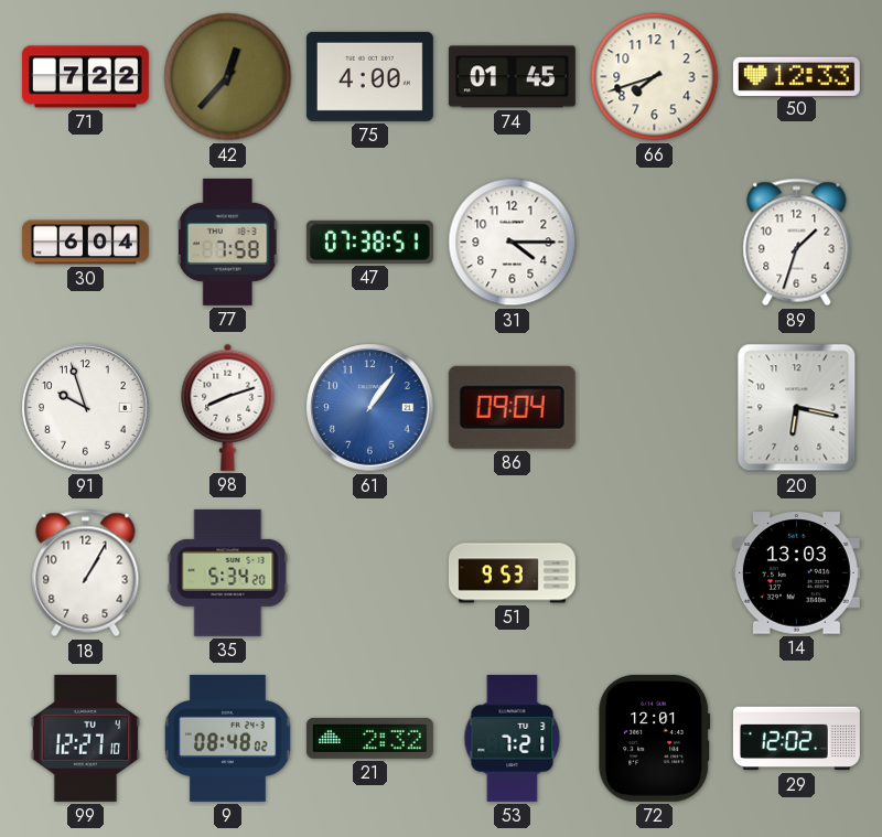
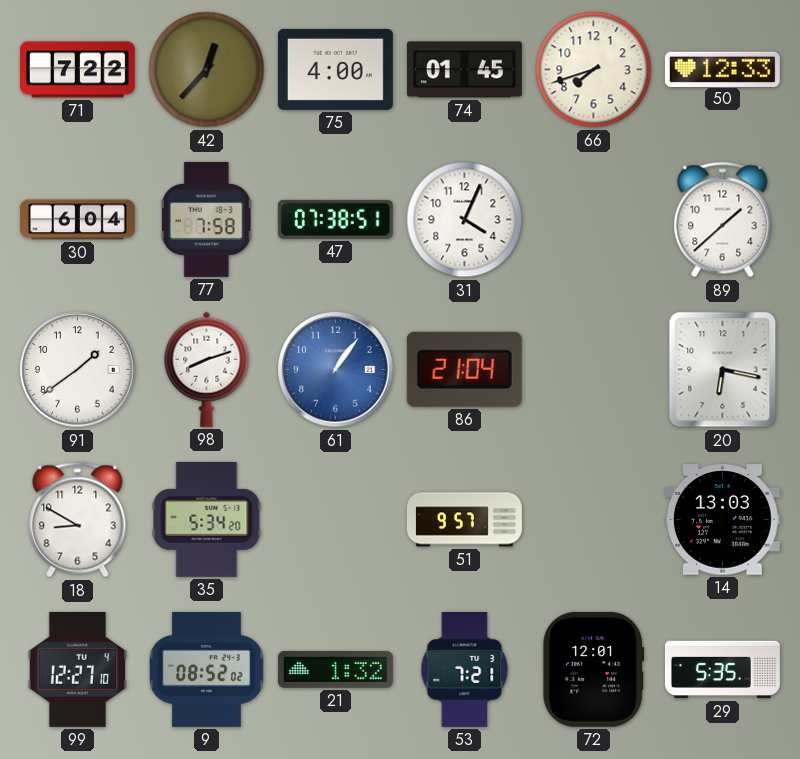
31: 4:15 -> 4:04 (465, 220)
89: 1:33 -> 1:38 (723, 220)
91: 9:57 -> 1:39 (78, 370)
86: 09:04 -> 21:04 (464, 369)
18: 1:05 -> 8:50 (78, 520)
51: 9:53 -> 9:57 (464, 520)
9: 08:48 -> 08:52 (206, 669)
21: 2:32 -> 1:32 (335, 670)
29: 12:02 -> 5:35 (722, 670)
